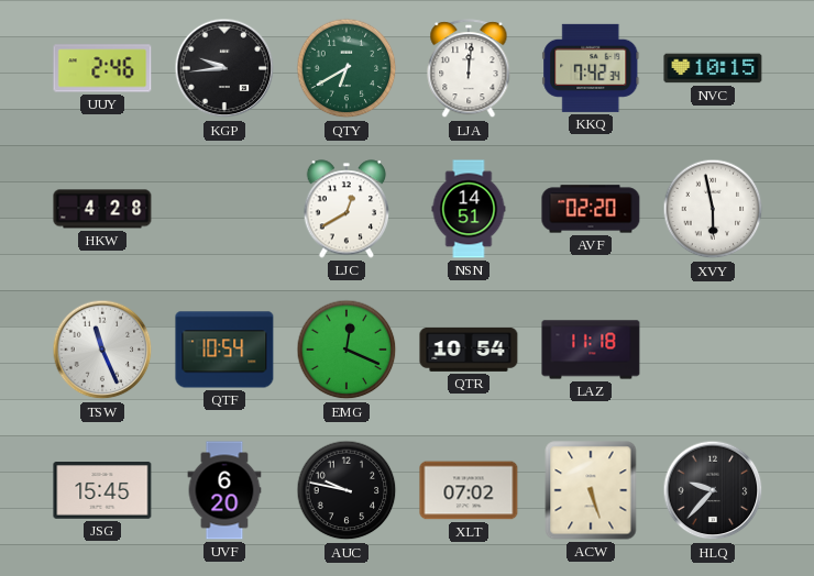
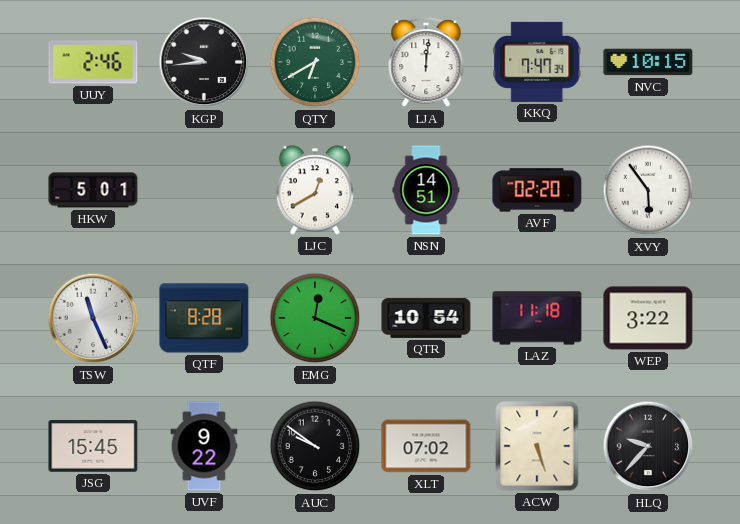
KKQ: 7:42 -> 7:47 (537, 62)
HKW: 4:28 -> 5:01 (93, 190)
XVY: 5:58 -> 5:54 (648, 190)
QTF: 10:54 -> 8:28 (204, 318)
WEP: none -> 3:22 (648, 318)
UVF: 6:20 -> 9:22 (204, 446)
AUC: 9:47 -> 9:51 (315, 446)
